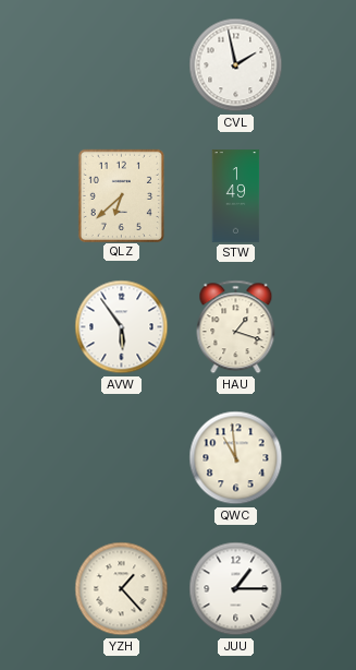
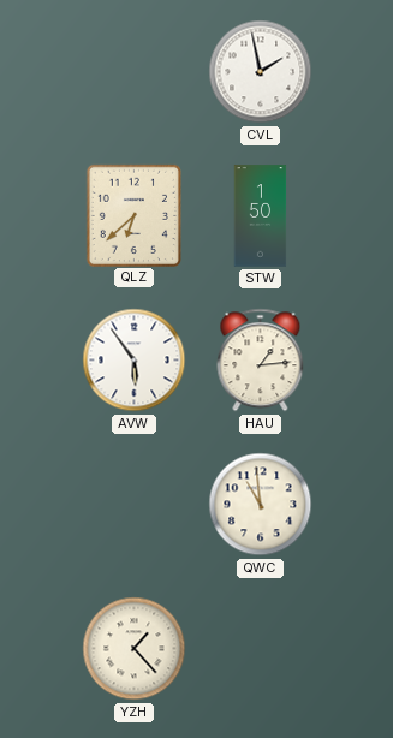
STW: 1:49 -> 1:50 (261, 216)
HAU: 1:18 -> 1:14 (261, 361)
JUU: 1:15 -> none (236, 589)
